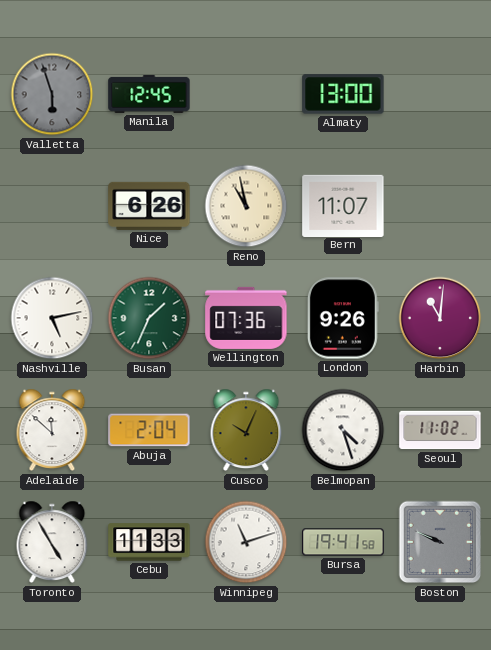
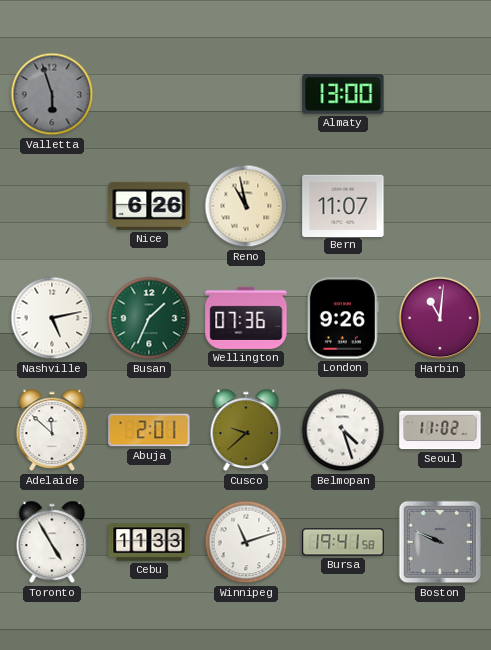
Manila: 12:45 -> none (149, 94)
Abuja: 2:04 -> 2:01 (149, 430)
Cusco: 10:04 -> 9:38 (246, 430)
